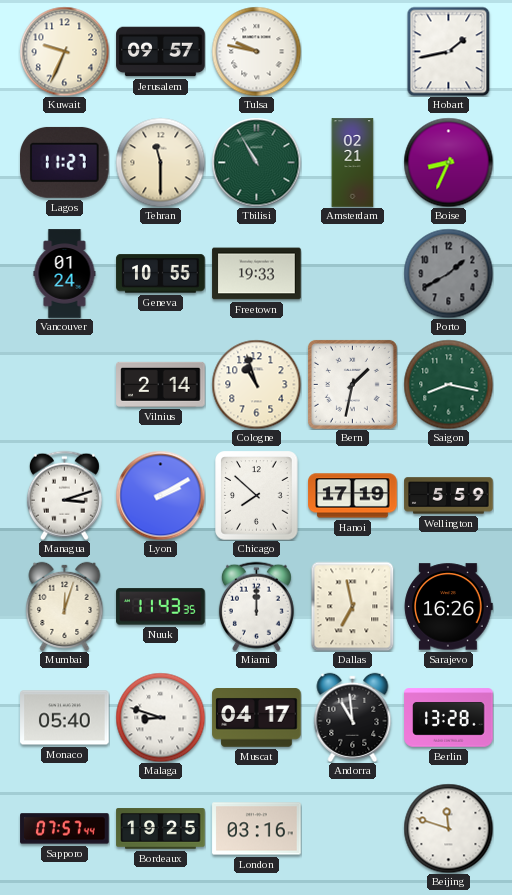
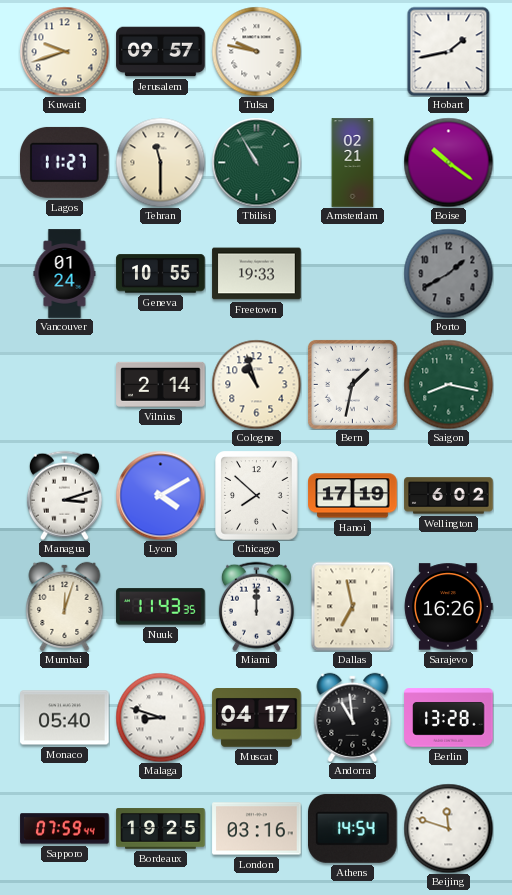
Kuwait: 9:34 -> 9:42 (64, 51)
Boise: 8:34 -> 10:21 (448, 162)
Lyon: 2:10 -> 4:10 (160, 495)
Wellington: 5:59 -> 6:02 (449, 496)
Sapporo: 07:57 -> 07:59 (65, 829)
Athens: none -> 14:54 (353, 828)
